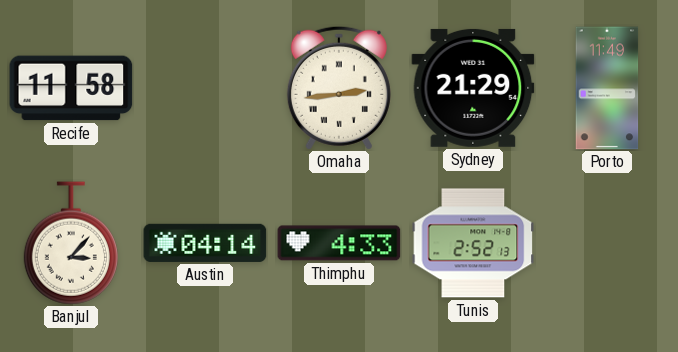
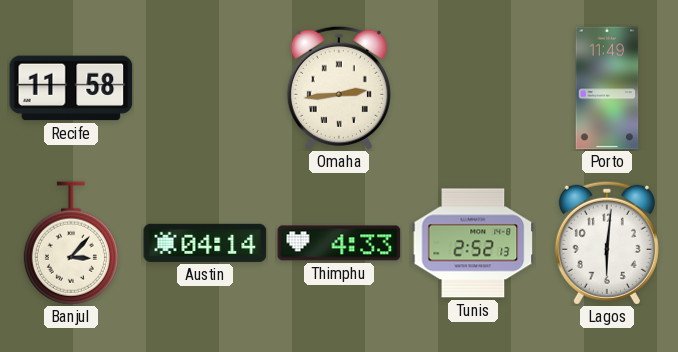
Sydney: 21:29 -> none (473, 88)
Lagos: none -> 6:01 (607, 243)
